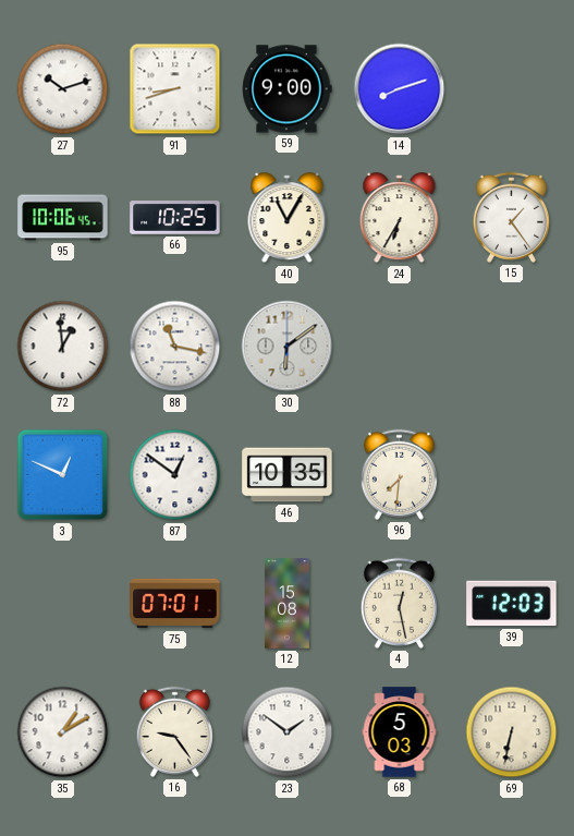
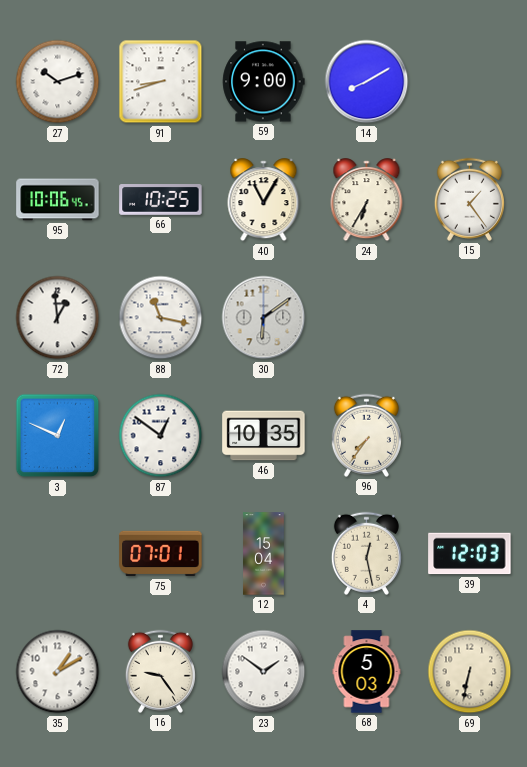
14: 8:12 -> 8:10 (367, 82)
96: 7:31 -> 7:36 (366, 435)
12: 15:08 -> 15:04 (264, 554)
